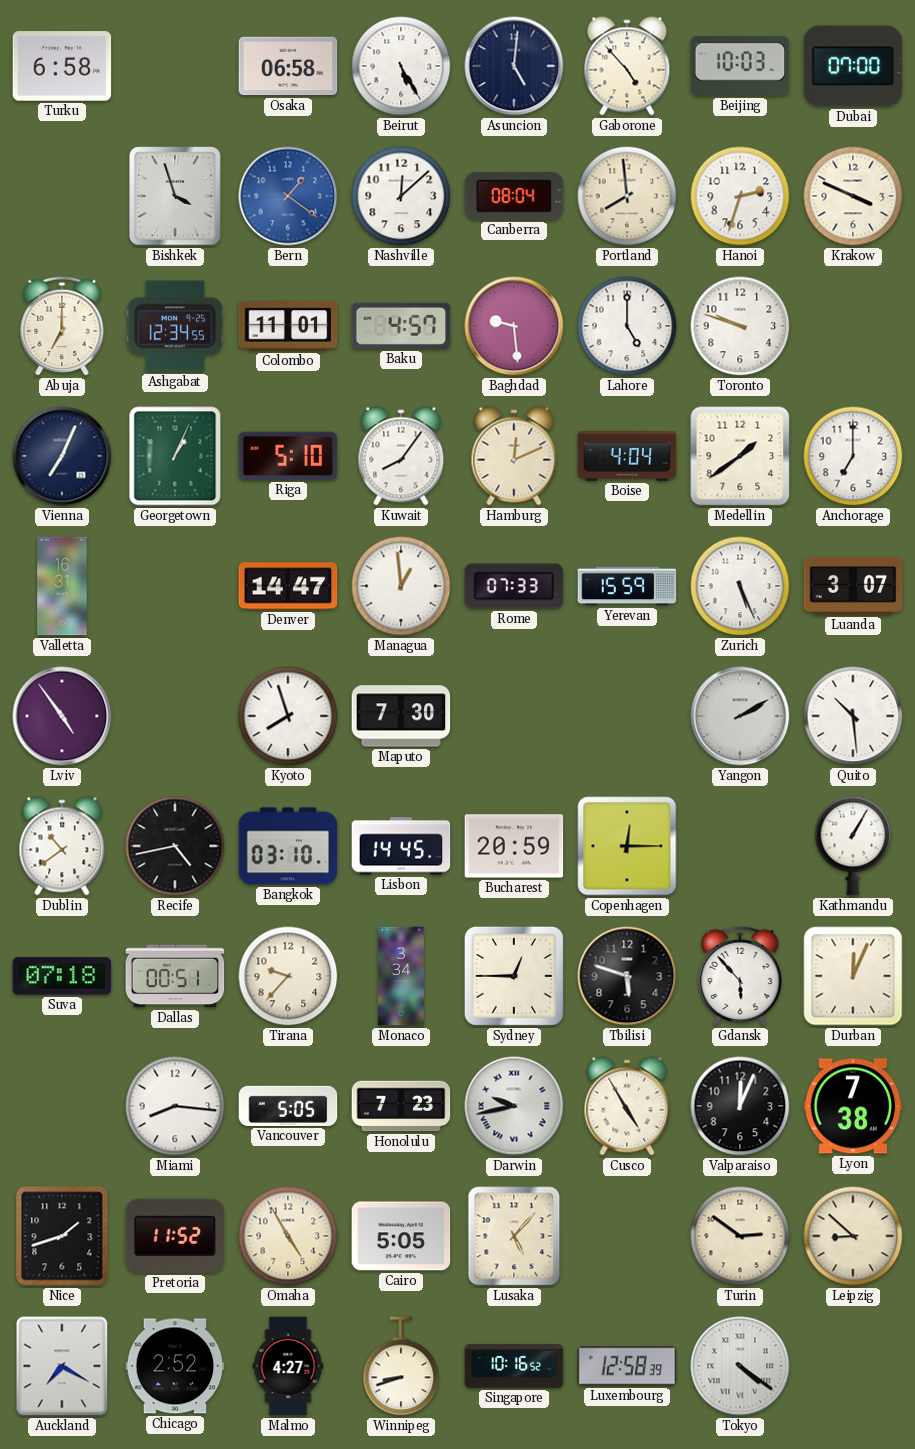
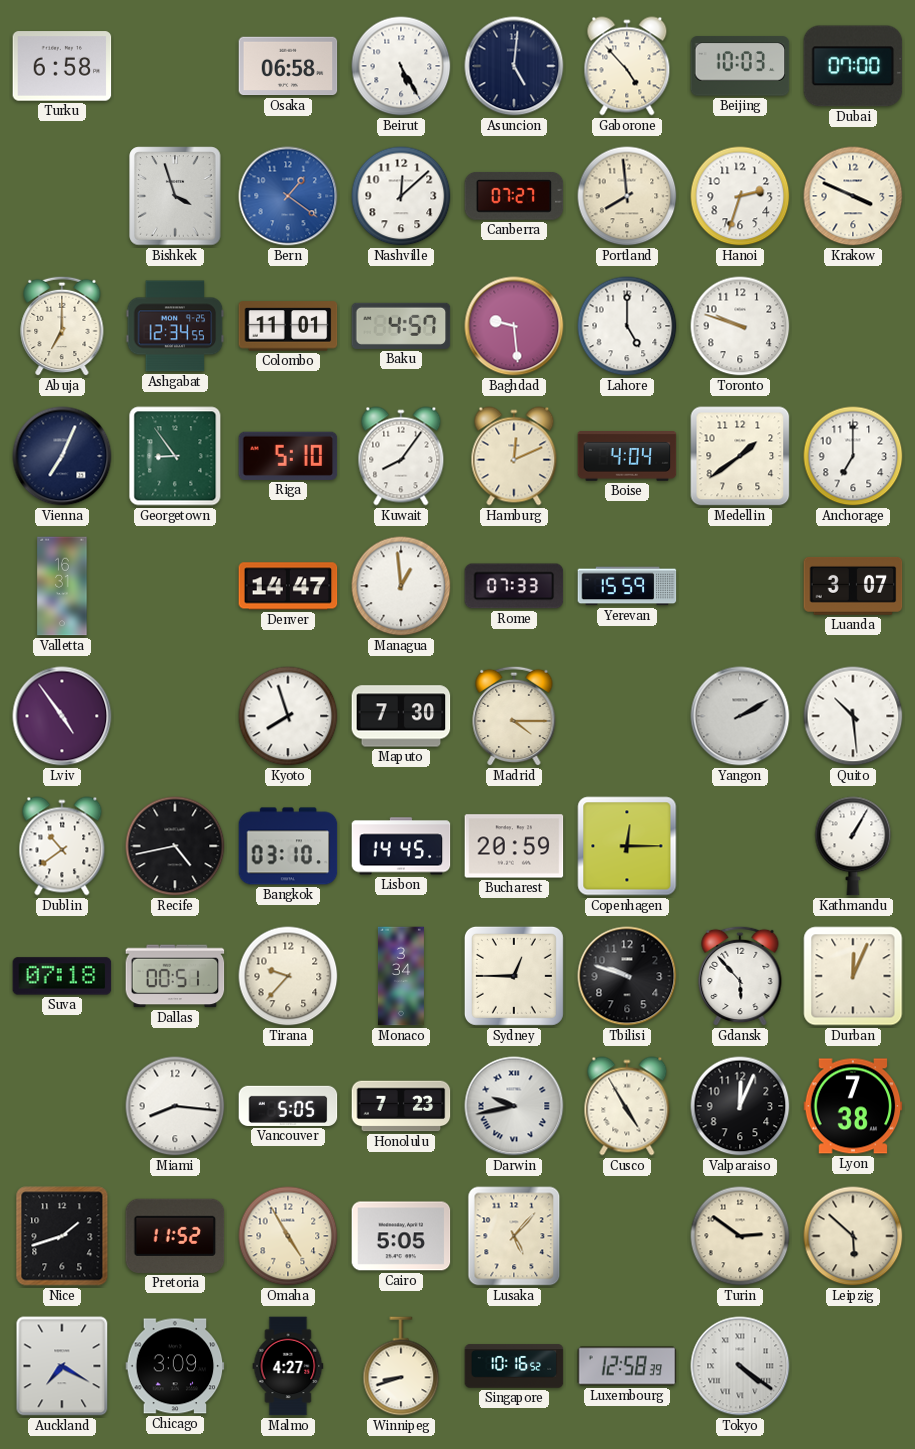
Canberra: 08:04 -> 07:27 (514, 196)
Georgetown: 1:04 -> 8:54 (175, 456)
Zurich: 5:26 -> none (740, 586)
Madrid: none -> 4:15 (514, 716)
Tbilisi: 5:48 -> 9:48 (627, 976)
Leipzig: 8:52 -> 5:52 (853, 1236)
Chicago: 2:52 -> 3:09 (175, 1366)
